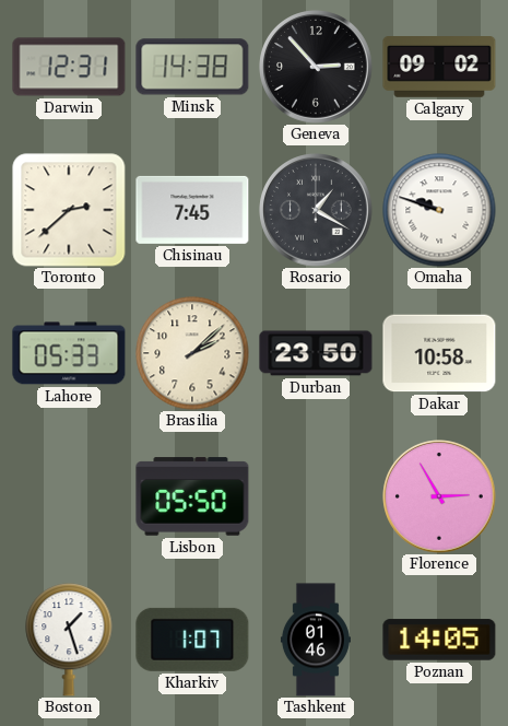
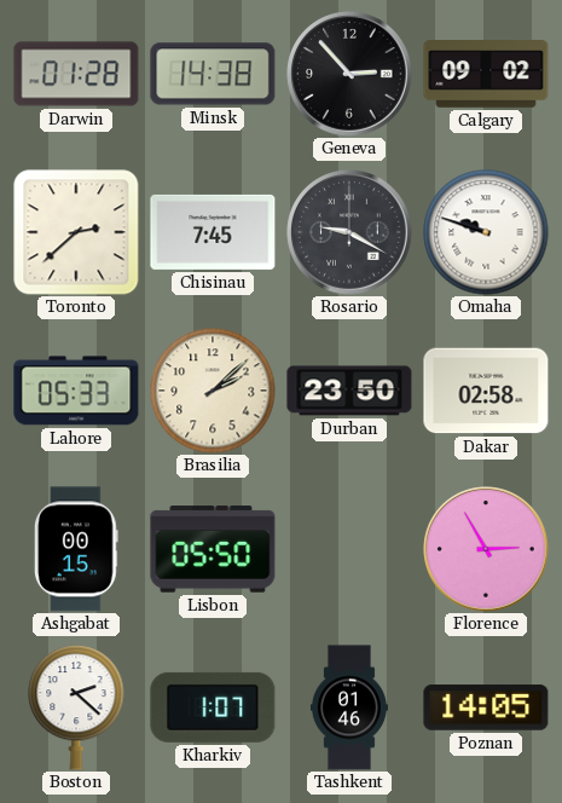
Darwin: 12:31 -> 01:28 (76, 74)
Rosario: 1:20 -> 9:20 (349, 232)
Dakar: 10:58 -> 02:58 (486, 391)
Ashgabat: none -> 00:15 (76, 549)
Boston: 1:27 -> 2:22 (76, 709)
